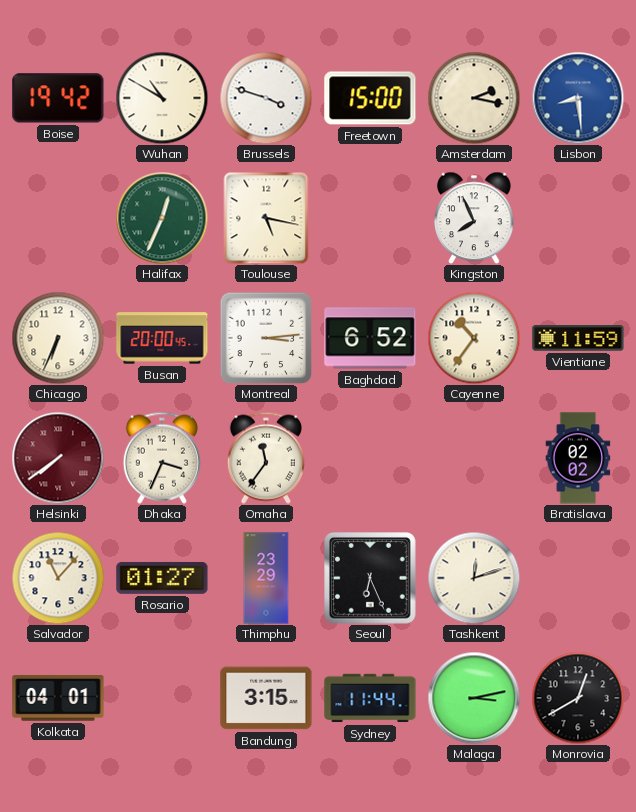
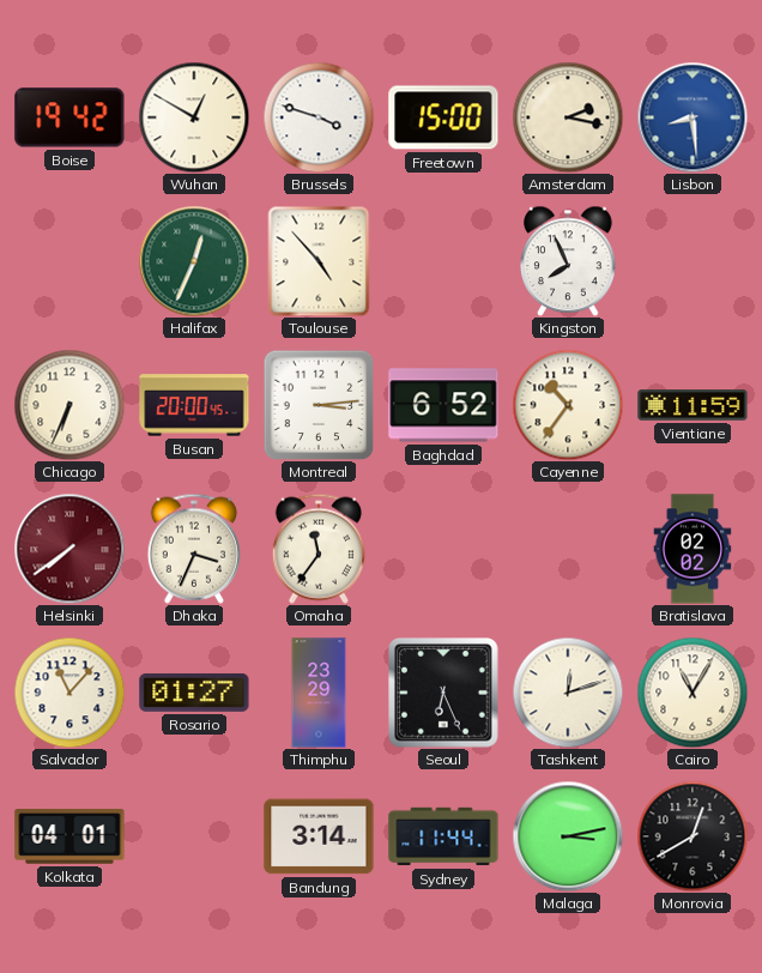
Wuhan: 10:50 -> 12:50 (194, 117)
Toulouse: 5:17 -> 4:53 (319, 261)
Cairo: none -> 11:05 (693, 693)
Bandung: 3:15 -> 3:14 (319, 836)
